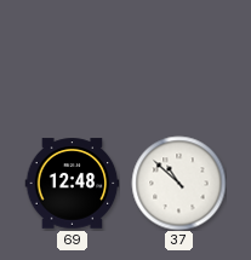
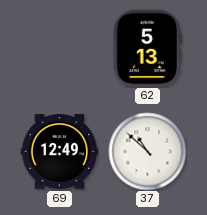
62: none -> 5:13 (147, 48)
69: 12:48 -> 12:49 (59, 152)
